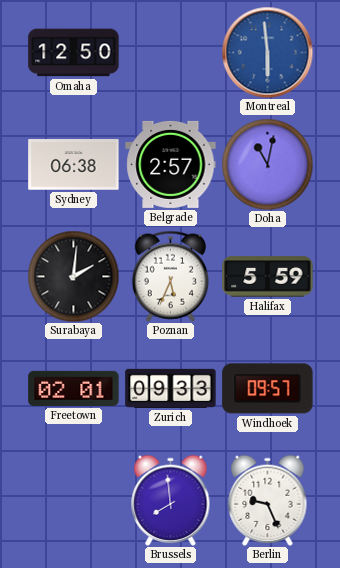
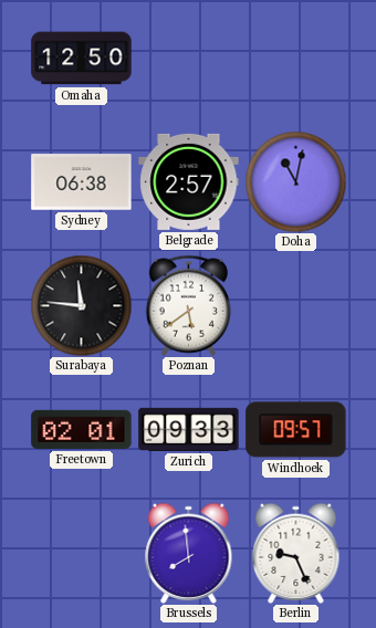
Montreal: 5:59 -> none (267, 52)
Surabaya: 2:01 -> 11:46 (81, 305)
Poznan: 5:34 -> 5:39 (188, 305)
Halifax: 5:59 -> none (268, 277)
